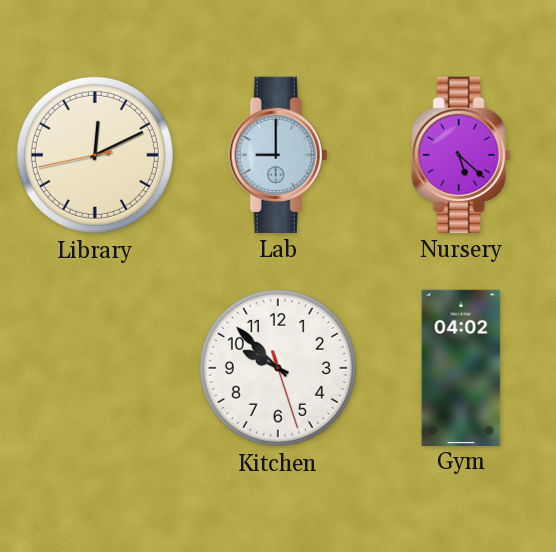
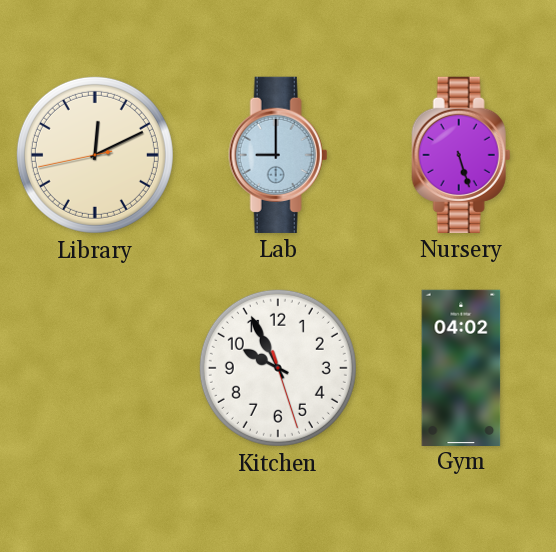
Nursery: 5:22 -> 5:27 (461, 155)
Kitchen: 9:52 -> 9:55 (278, 368)
